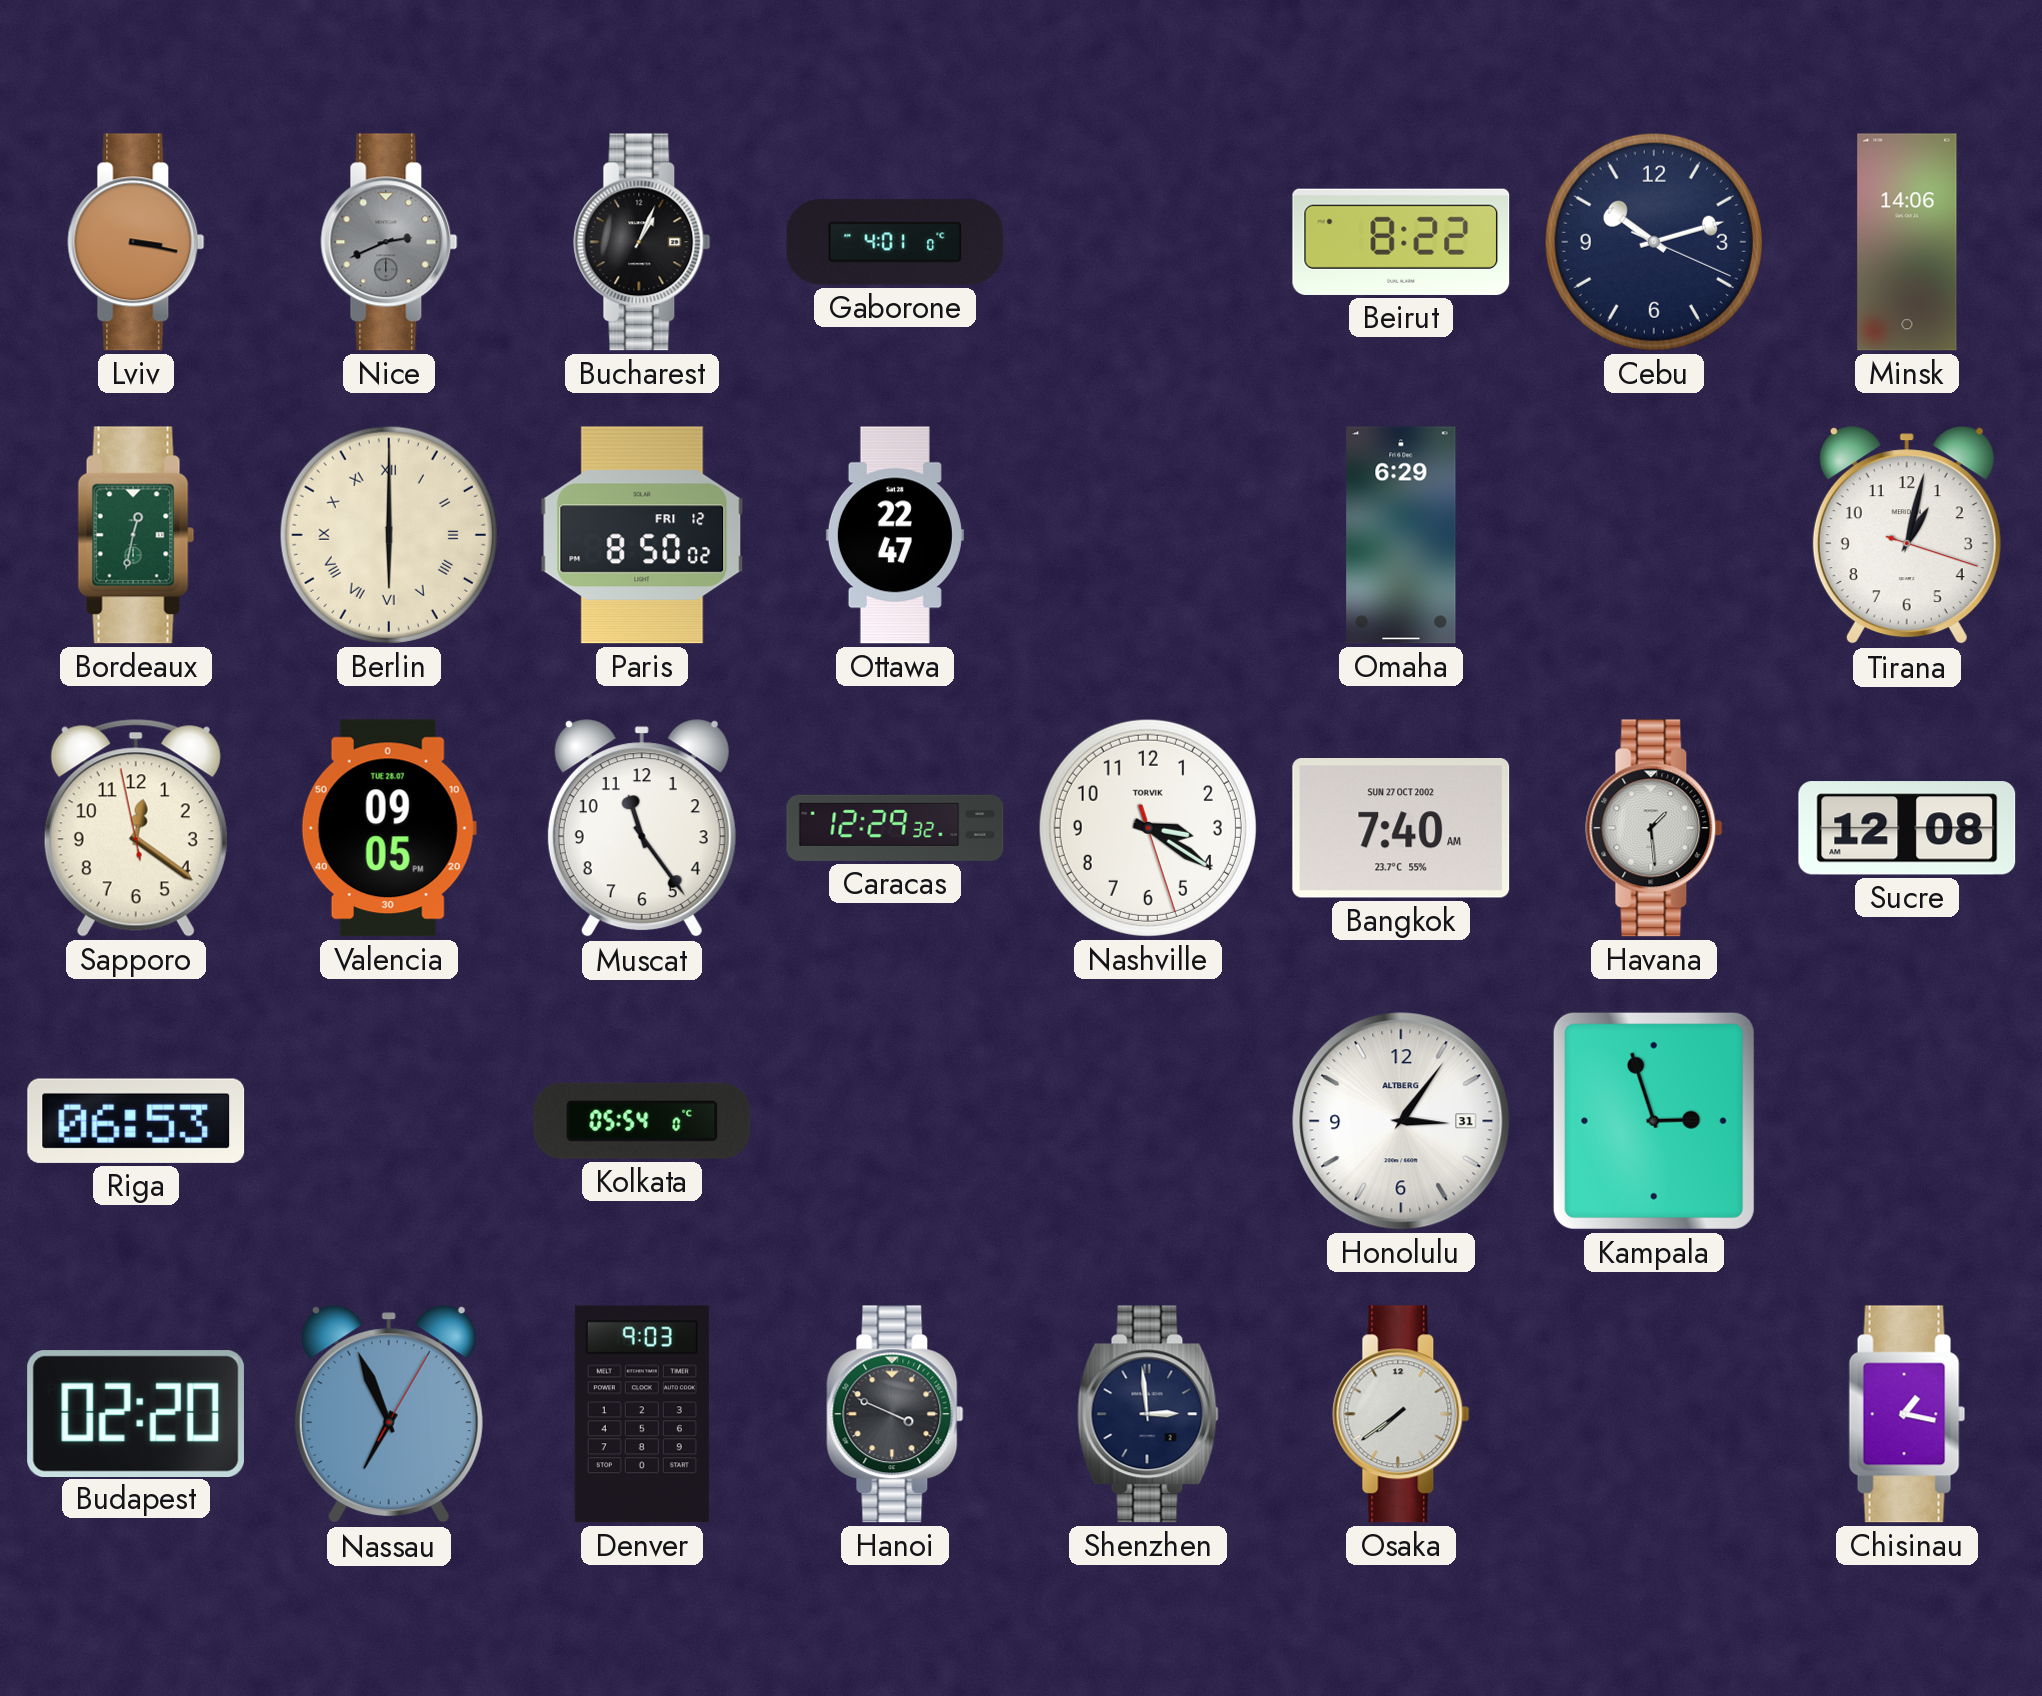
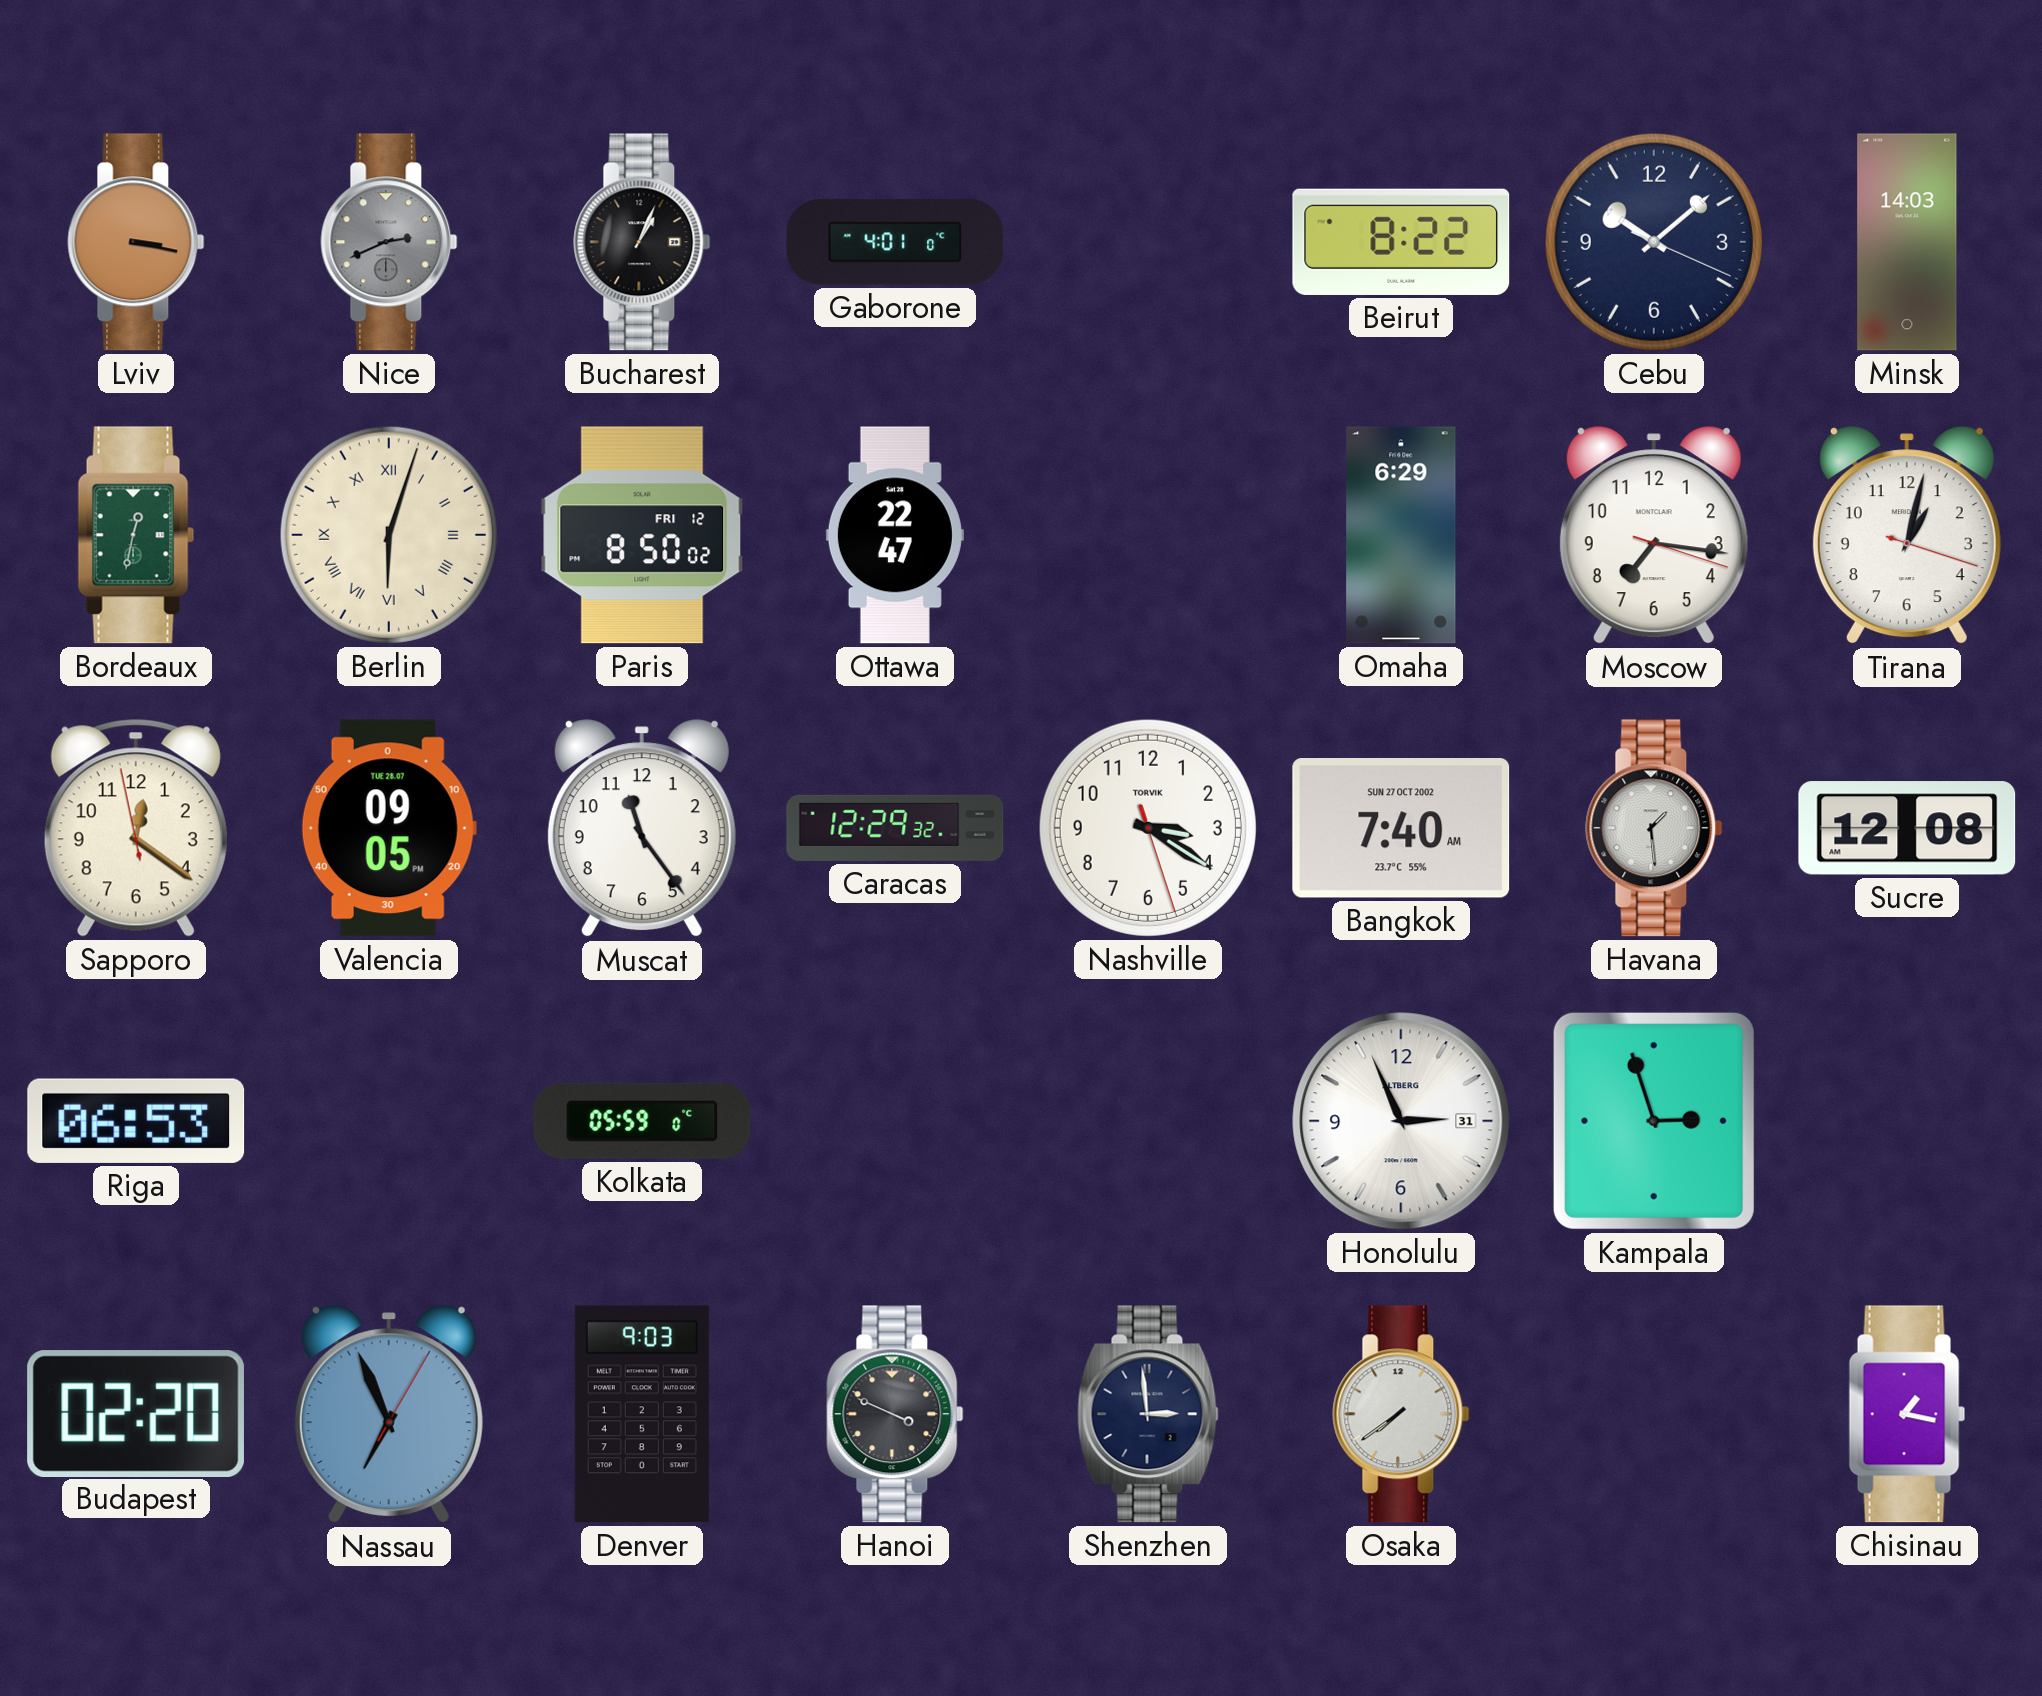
Cebu: 10:12 -> 10:08 (1654, 242)
Minsk: 14:06 -> 14:03 (1907, 242)
Berlin: 6:00 -> 6:03 (389, 535)
Moscow: none -> 7:16 (1654, 536)
Kolkata: 05:54 -> 05:59 (642, 1121)
Honolulu: 3:06 -> 2:56 (1401, 1121)
